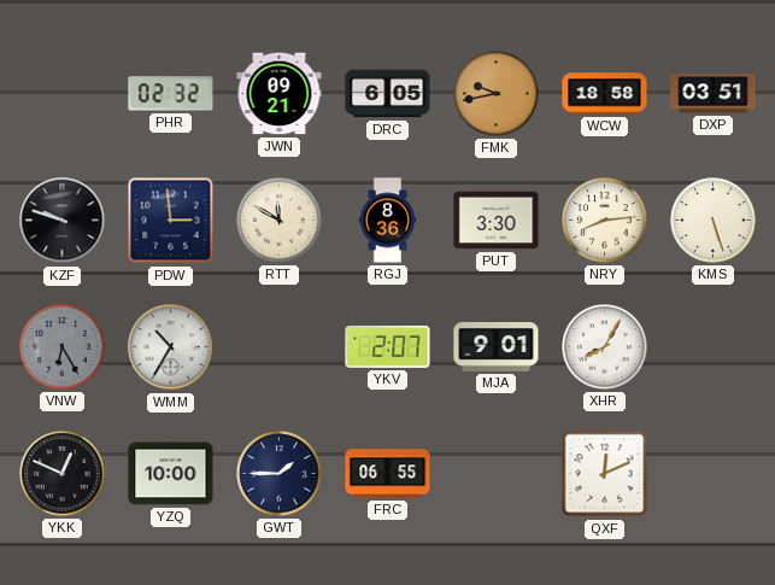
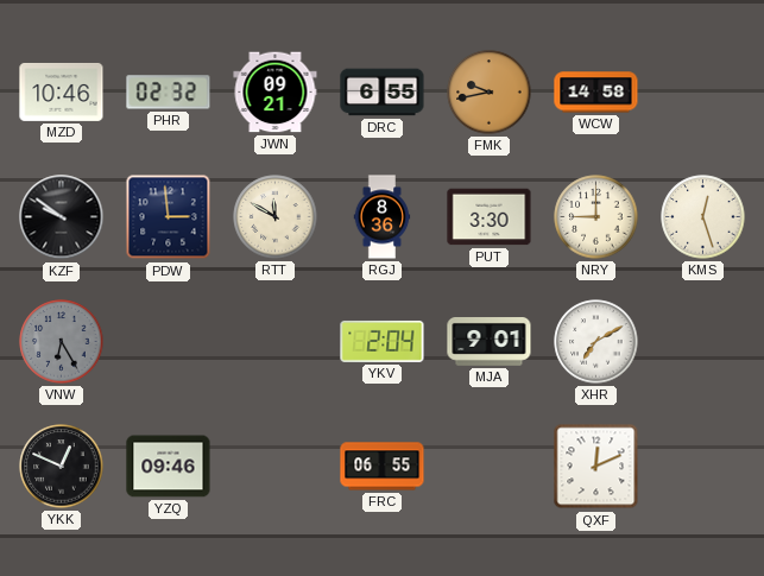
MZD: none -> 10:46 (62, 91)
DRC: 6:05 -> 6:55 (383, 93)
WCW: 18:58 -> 14:58 (596, 93)
DXP: 03:51 -> none (714, 94)
KZF: 9:48 -> 9:51 (62, 217)
NRY: 8:14 -> 9:00 (596, 217)
KMS: 5:27 -> 12:27 (703, 217)
WMM: 10:35 -> none (171, 347)
YKV: 2:07 -> 2:04 (383, 341)
XHR: 8:05 -> 7:10 (596, 342)
YZQ: 10:00 -> 09:46 (169, 467)
GWT: 1:45 -> none (280, 474)
